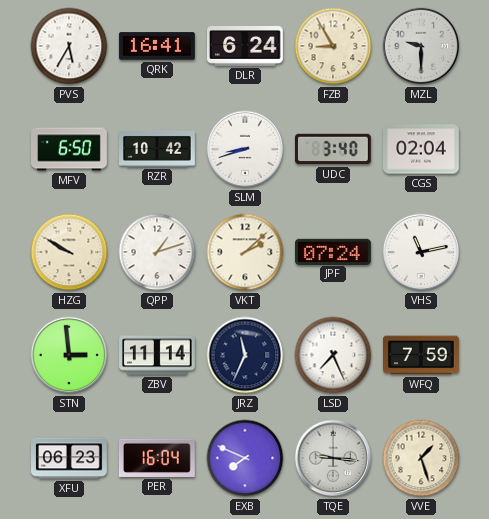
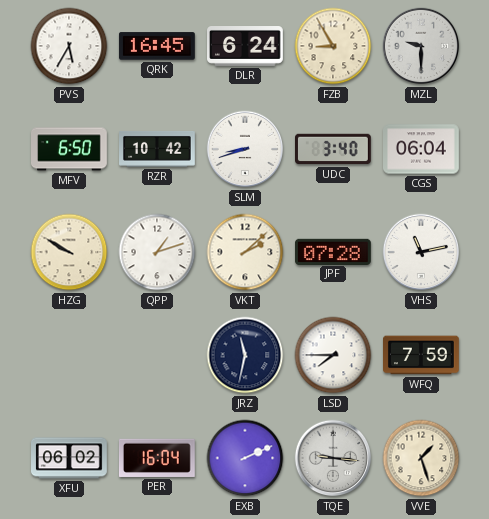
QRK: 16:41 -> 16:45 (157, 46)
CGS: 02:04 -> 06:04 (422, 149)
JPF: 07:24 -> 07:28 (334, 251)
STN: 2:59 -> none (69, 355)
ZBV: 11:14 -> none (158, 355)
JRZ: 11:34 -> 11:32 (245, 355)
LSD: 7:26 -> 7:45 (333, 355)
XFU: 06:23 -> 06:02 (70, 458)
EXB: 7:49 -> 2:11 (245, 458)
